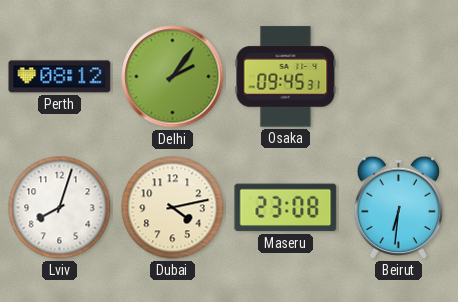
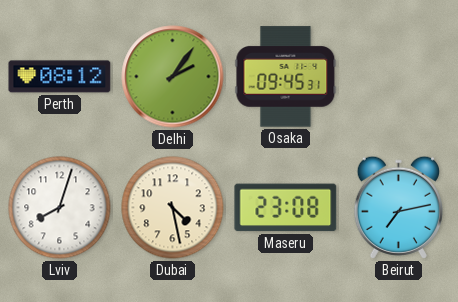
Dubai: 4:13 -> 4:28 (173, 208)
Beirut: 6:31 -> 7:13 (398, 207)
